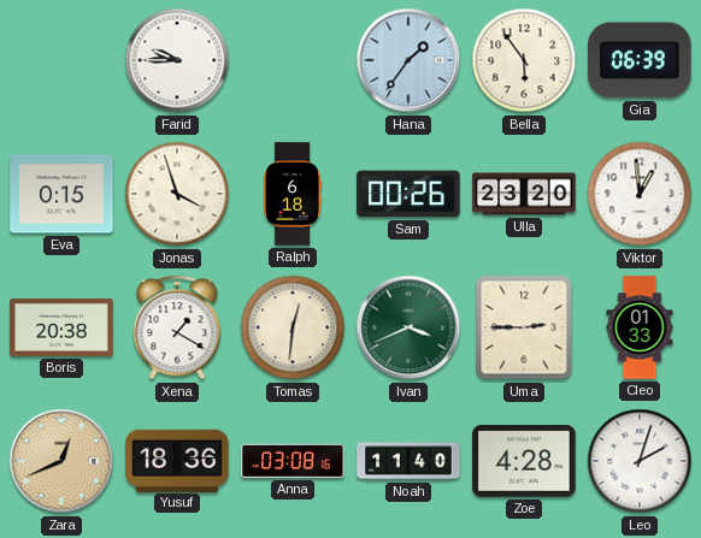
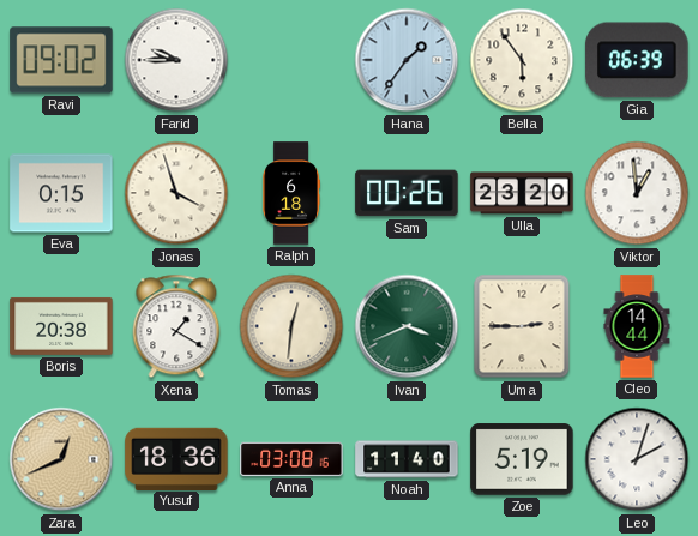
Ravi: none -> 09:02 (61, 60)
Cleo: 01:33 -> 14:44 (637, 326)
Zoe: 4:28 -> 5:19 (522, 459)
